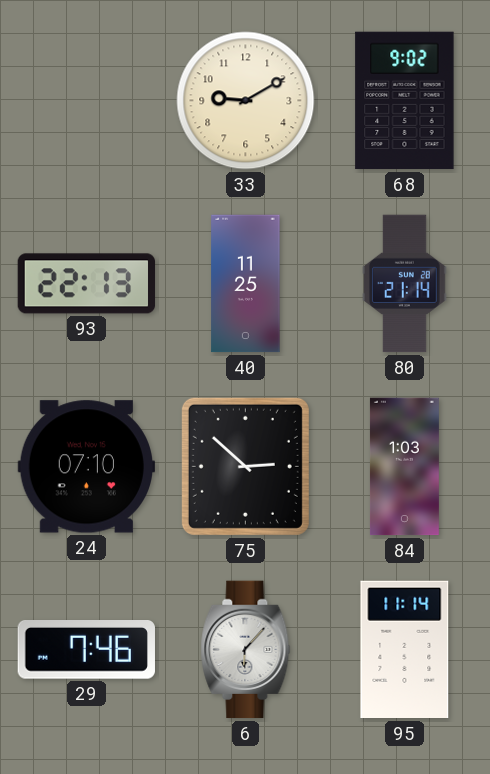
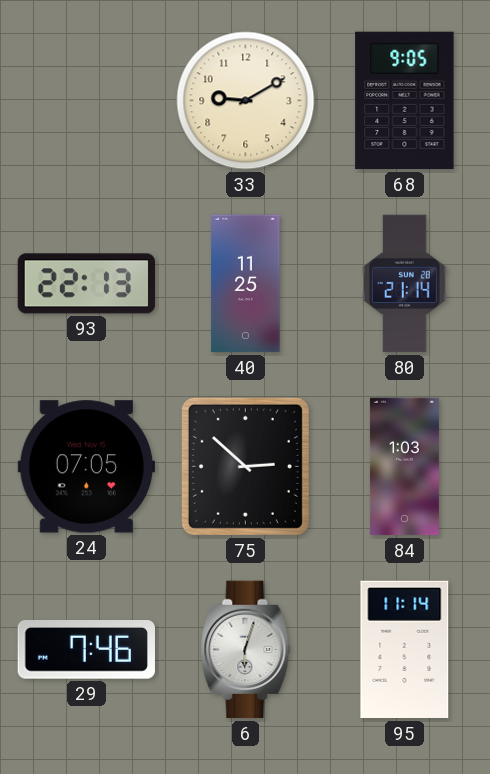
68: 9:02 -> 9:05 (405, 101)
24: 07:10 -> 07:05 (86, 467)
6: 6:07 -> 6:03 (246, 650)
